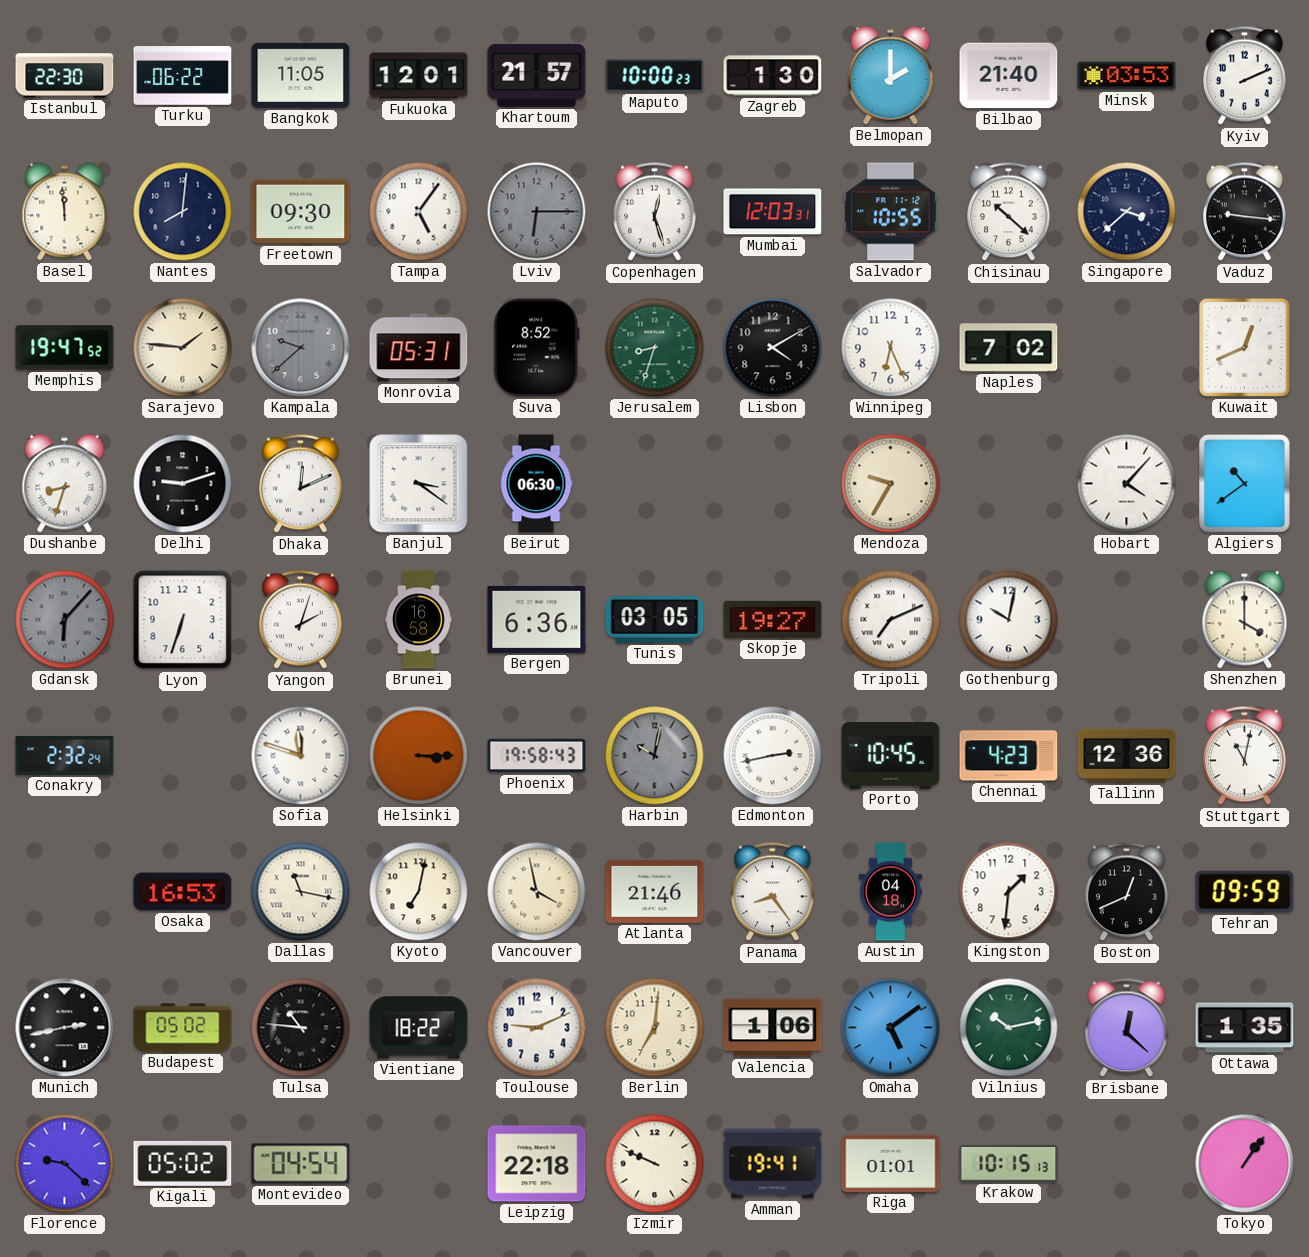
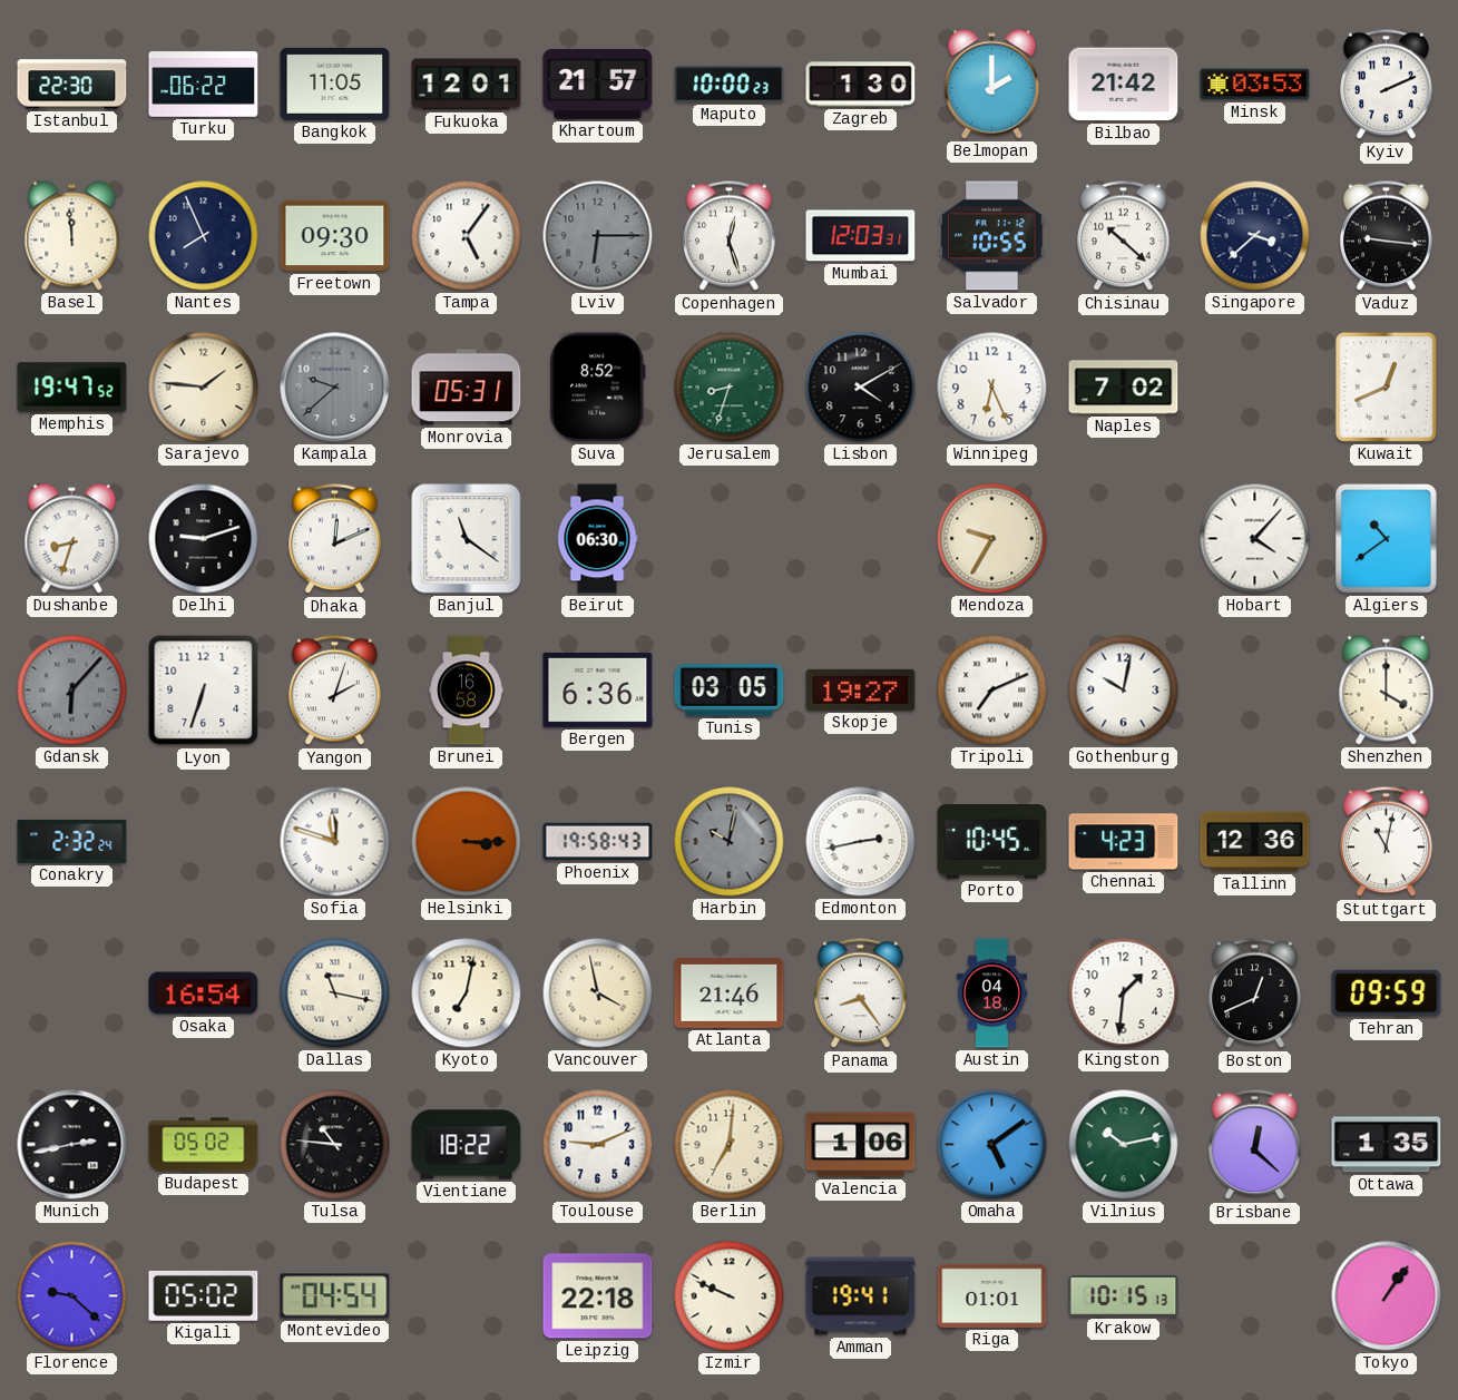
Bilbao: 21:40 -> 21:42 (1124, 85)
Nantes: 8:01 -> 7:56 (204, 236)
Banjul: 3:21 -> 11:21 (467, 539)
Osaka: 16:53 -> 16:54 (204, 993)
